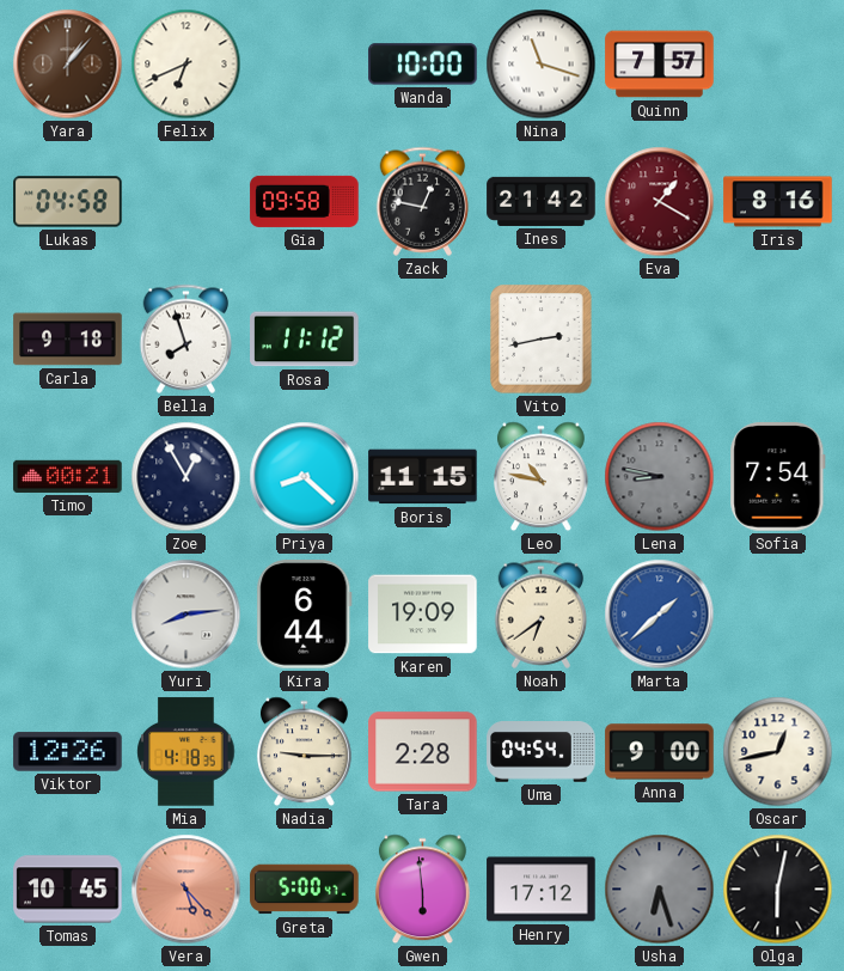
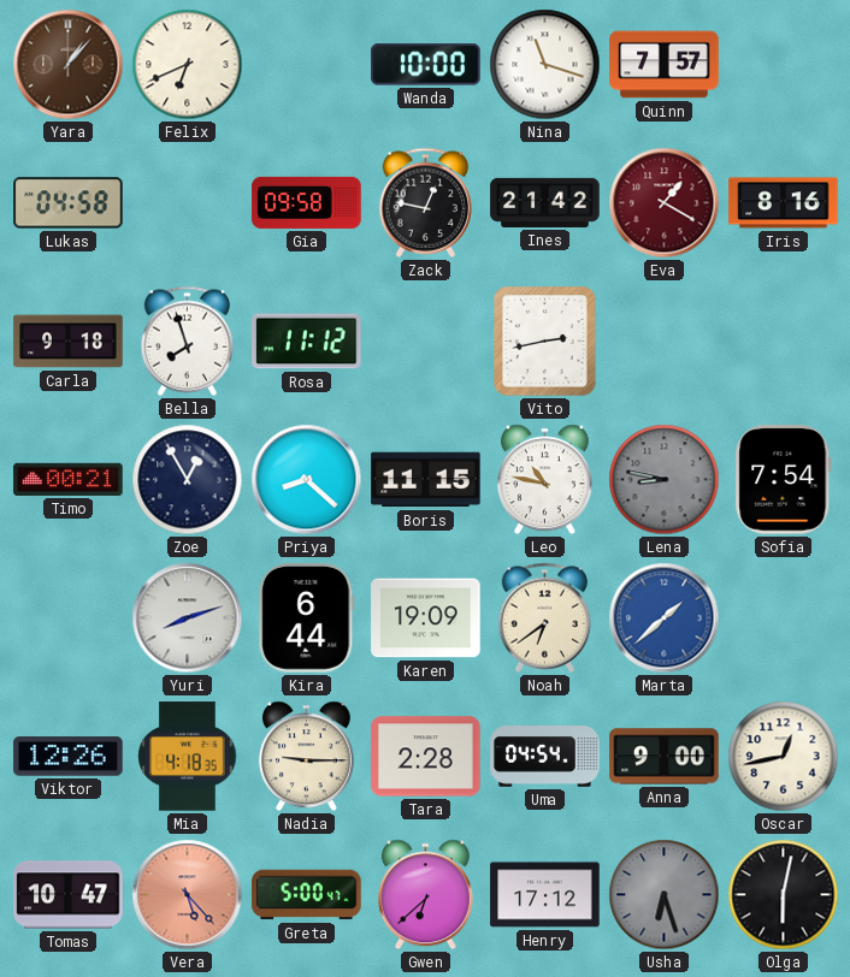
Yuri: 8:14 -> 8:12 (188, 618)
Tomas: 10:45 -> 10:47 (69, 895)
Gwen: 5:59 -> 6:38 (425, 895)
